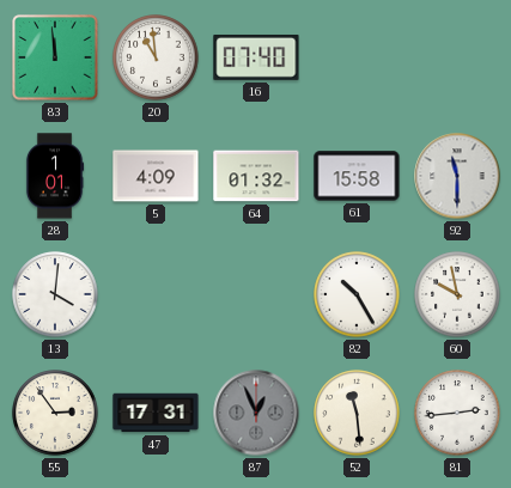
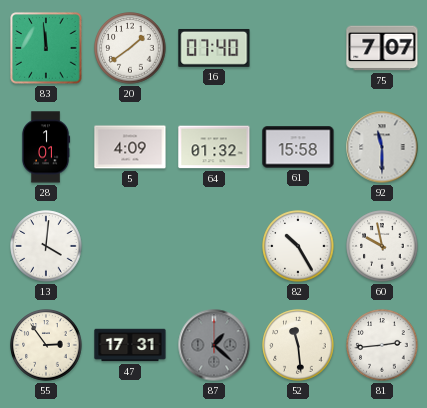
20: 10:59 -> 1:39 (130, 48)
75: none -> 7:07 (382, 48)
87: 12:56 -> 1:22 (214, 345)
